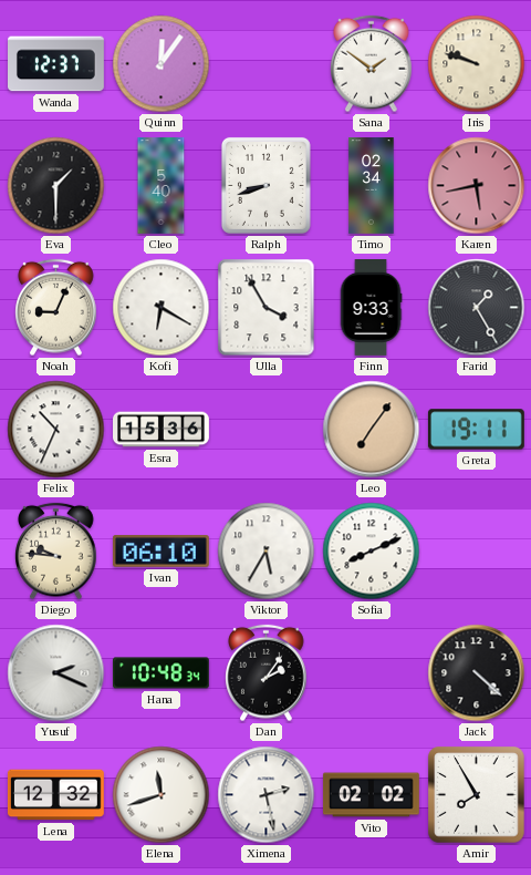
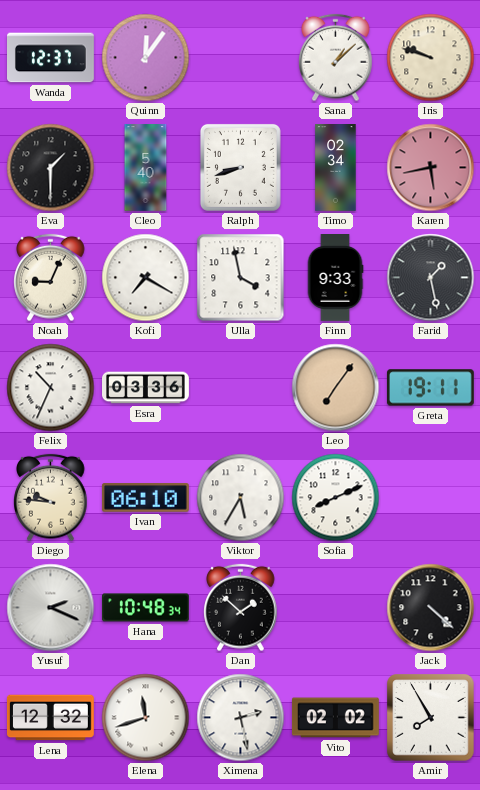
Sana: 1:51 -> 1:08 (336, 58)
Kofi: 6:20 -> 7:20 (146, 278)
Ulla: 3:55 -> 3:58 (241, 278)
Farid: 1:25 -> 1:28 (431, 278)
Esra: 15:36 -> 03:36 (146, 388)
Dan: 2:06 -> 1:52 (241, 608)
